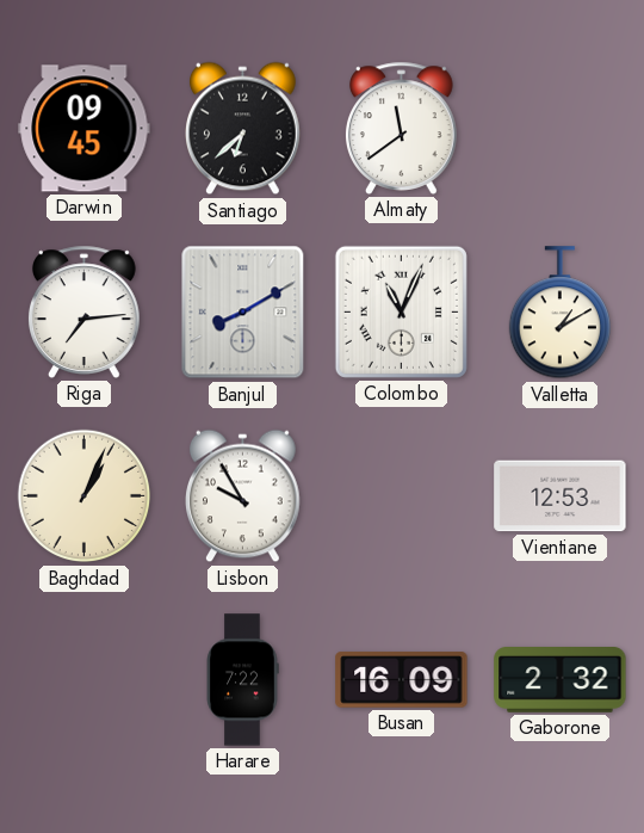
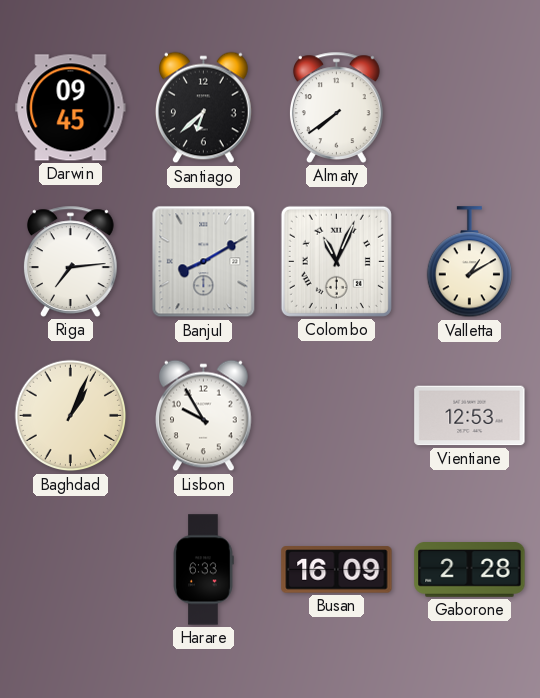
Almaty: 11:39 -> 7:39 (337, 107)
Harare: 7:22 -> 6:33 (203, 570)
Gaborone: 2:32 -> 2:28 (470, 570)
